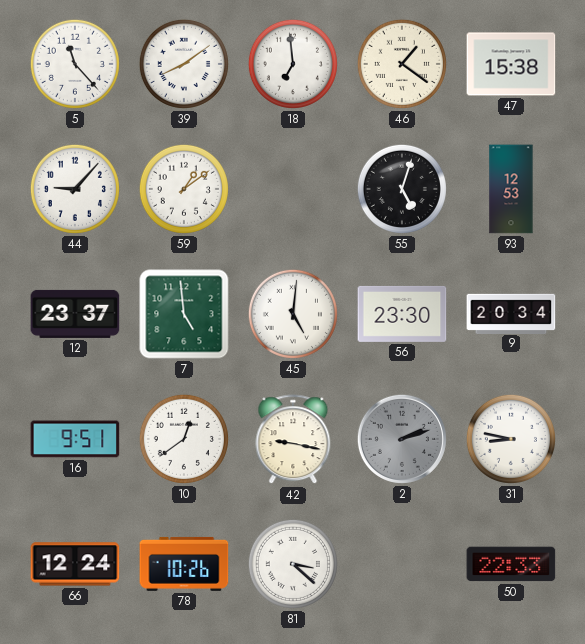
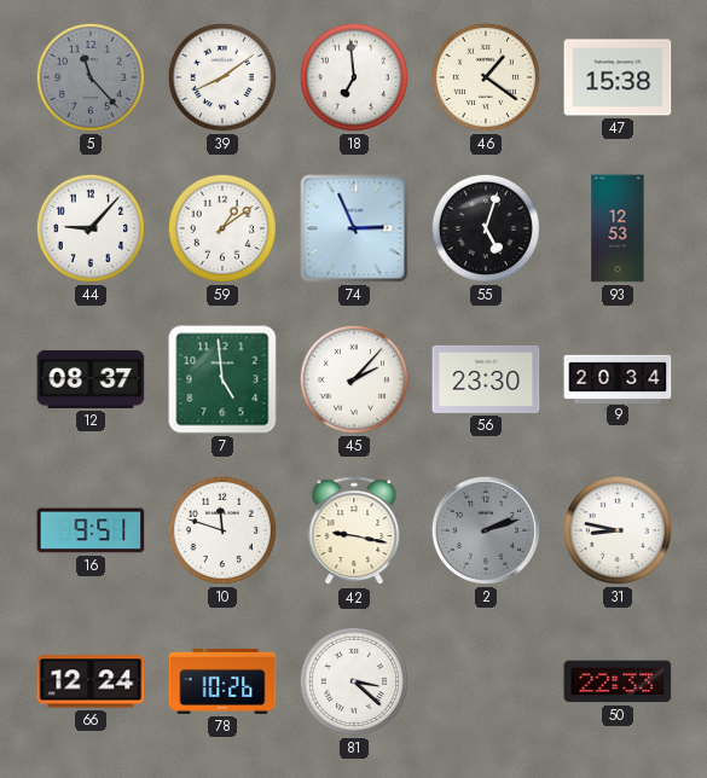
5 dial: white -> grey (91, 77)
74: none -> 2:56 (354, 228)
12: 23:37 -> 08:37 (91, 379)
45: 5:01 -> 2:07 (354, 379)
10: 12:39 -> 11:48 (222, 530)
